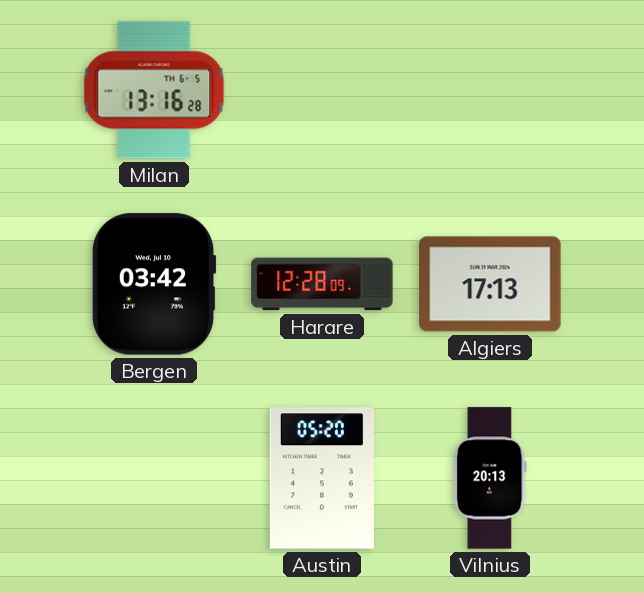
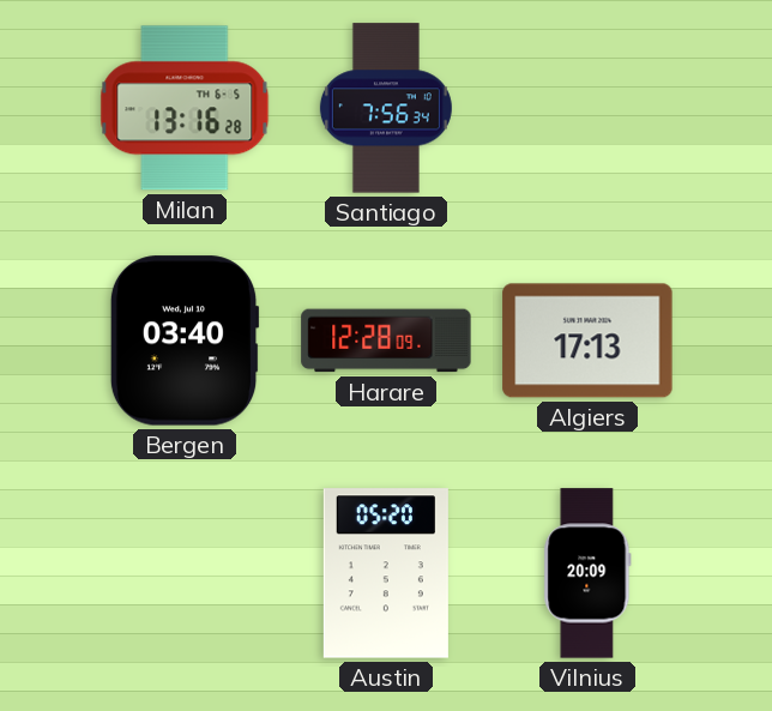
Santiago: none -> 7:56 (386, 108)
Bergen: 03:42 -> 03:40 (185, 341)
Vilnius: 20:13 -> 20:09 (587, 573)
